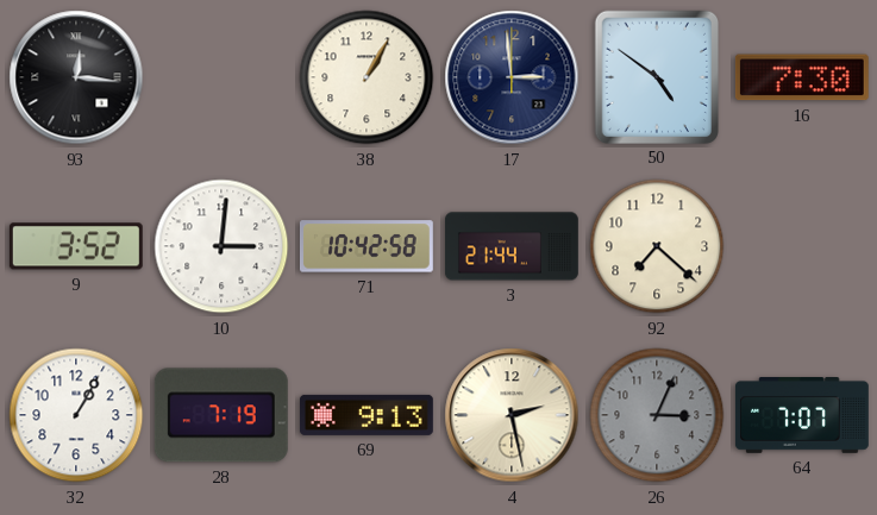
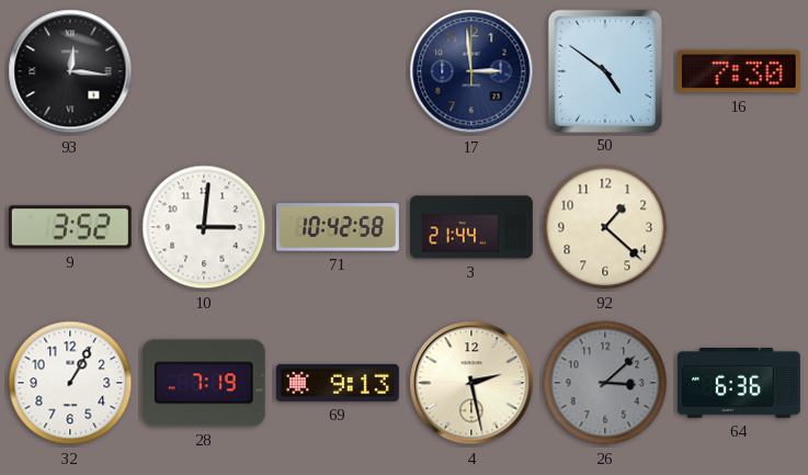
38: 1:05 -> none (367, 77)
92: 7:22 -> 1:22 (605, 227)
26: 3:04 -> 3:08 (605, 383)
64: 7:07 -> 6:36 (739, 384)
